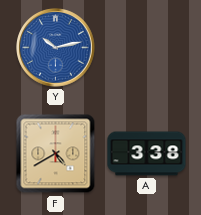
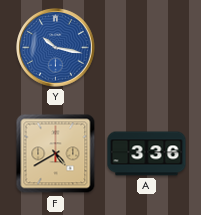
Y: 10:13 -> 10:17 (56, 48)
A: 3:38 -> 3:36 (147, 154)
